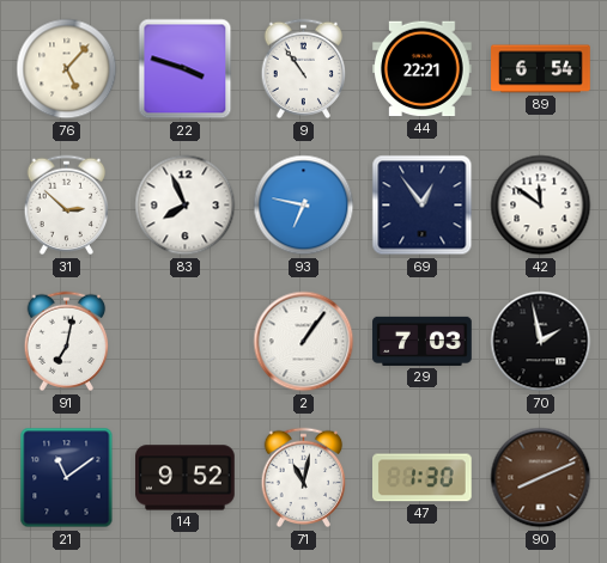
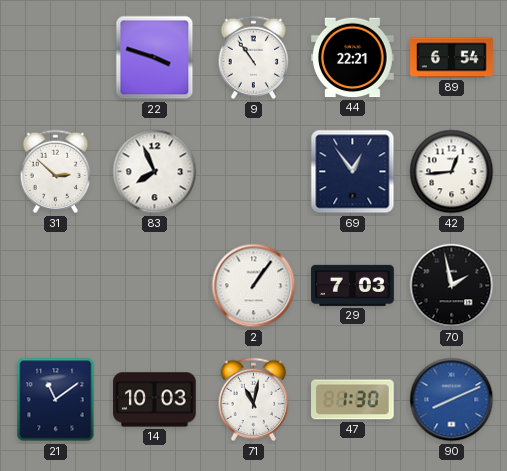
76: 5:07 -> none (67, 69)
93: 6:47 -> none (304, 206)
42: 11:51 -> 12:44 (452, 172)
91: 7:02 -> none (67, 342)
14: 9:52 -> 10:03 (155, 400)
90 dial: brown -> blue (452, 400)
